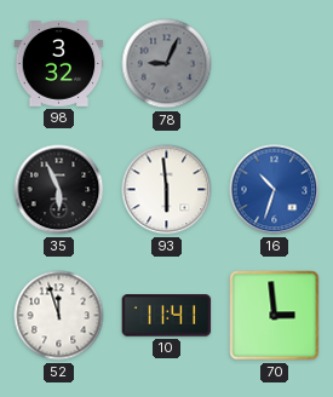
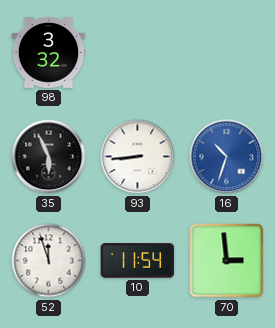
78: 9:04 -> none (167, 64)
93: 5:59 -> 8:44 (138, 157)
10: 11:41 -> 11:54 (138, 261)
